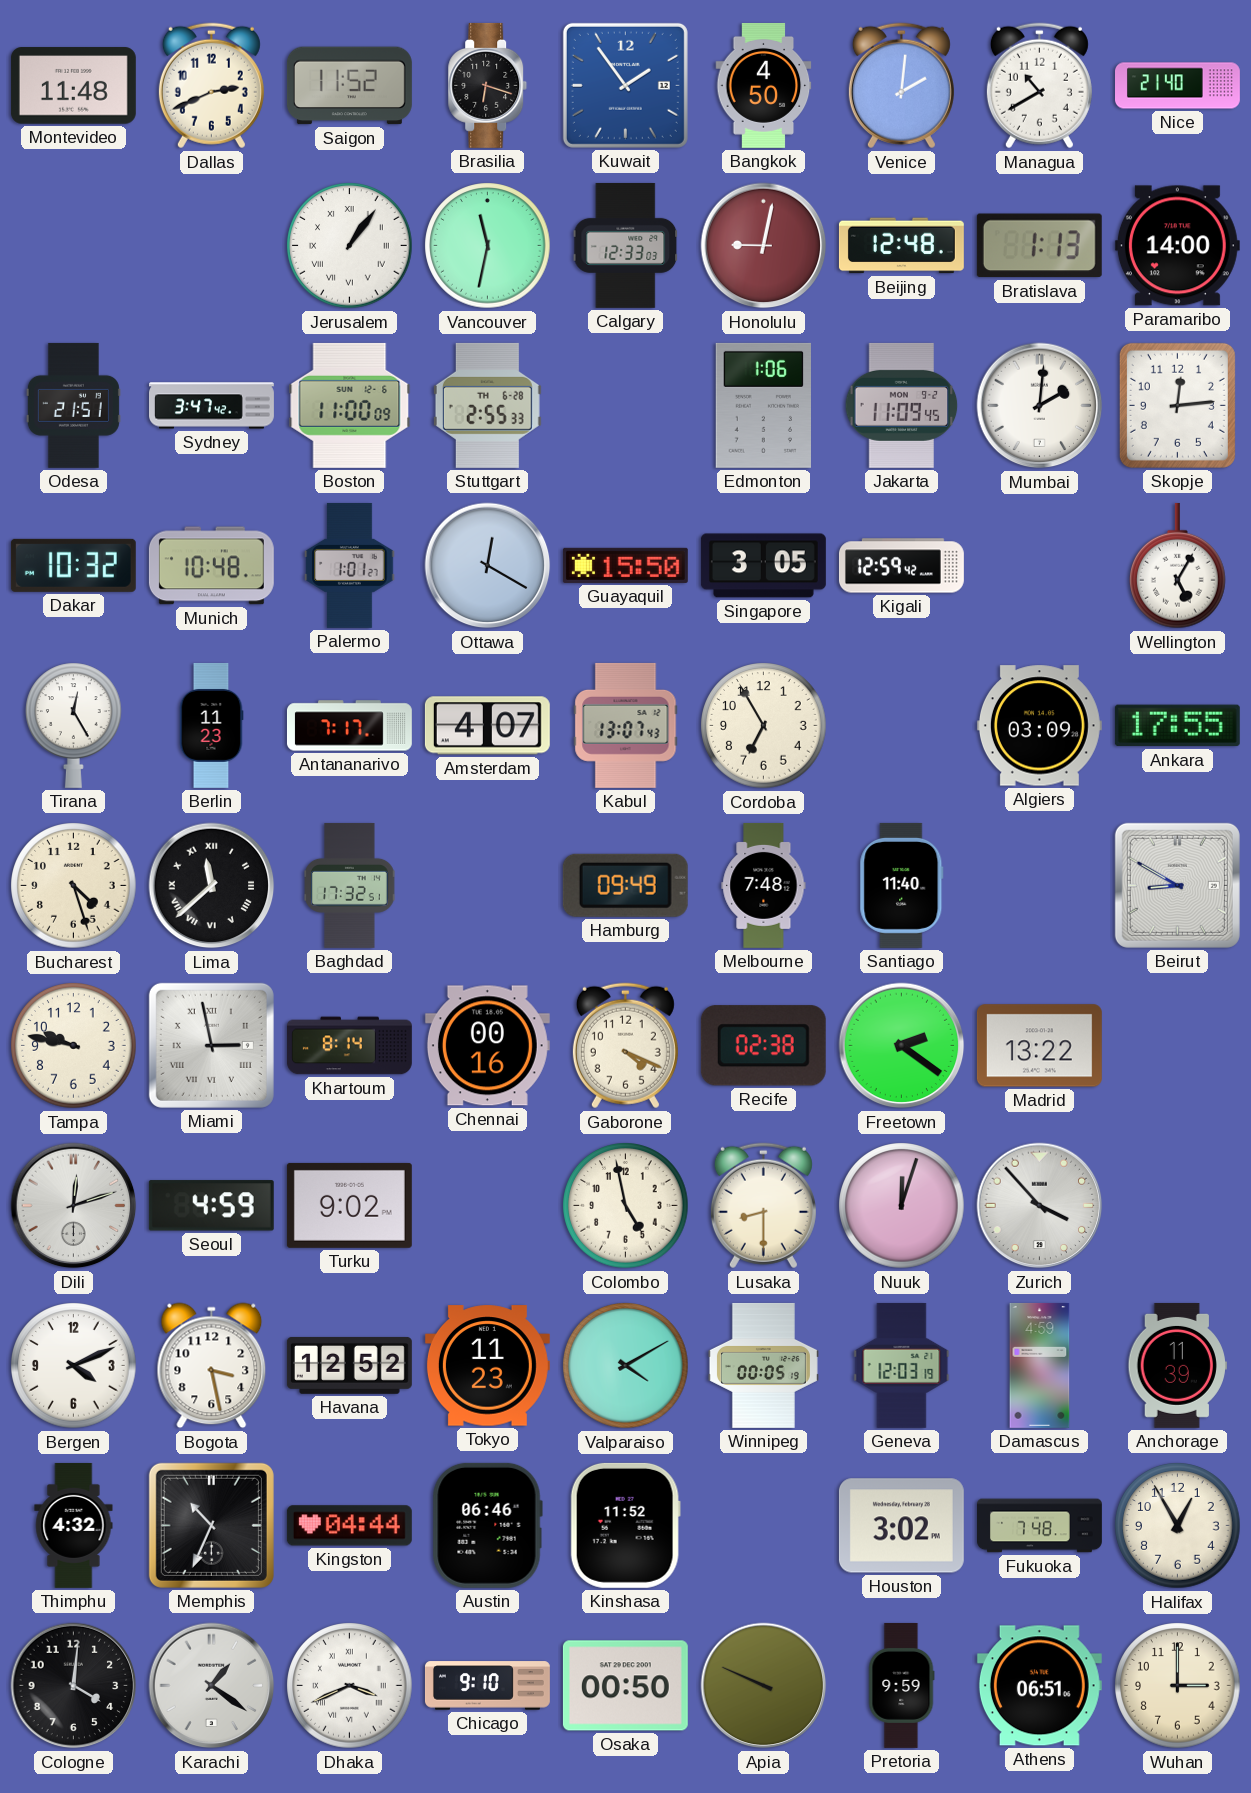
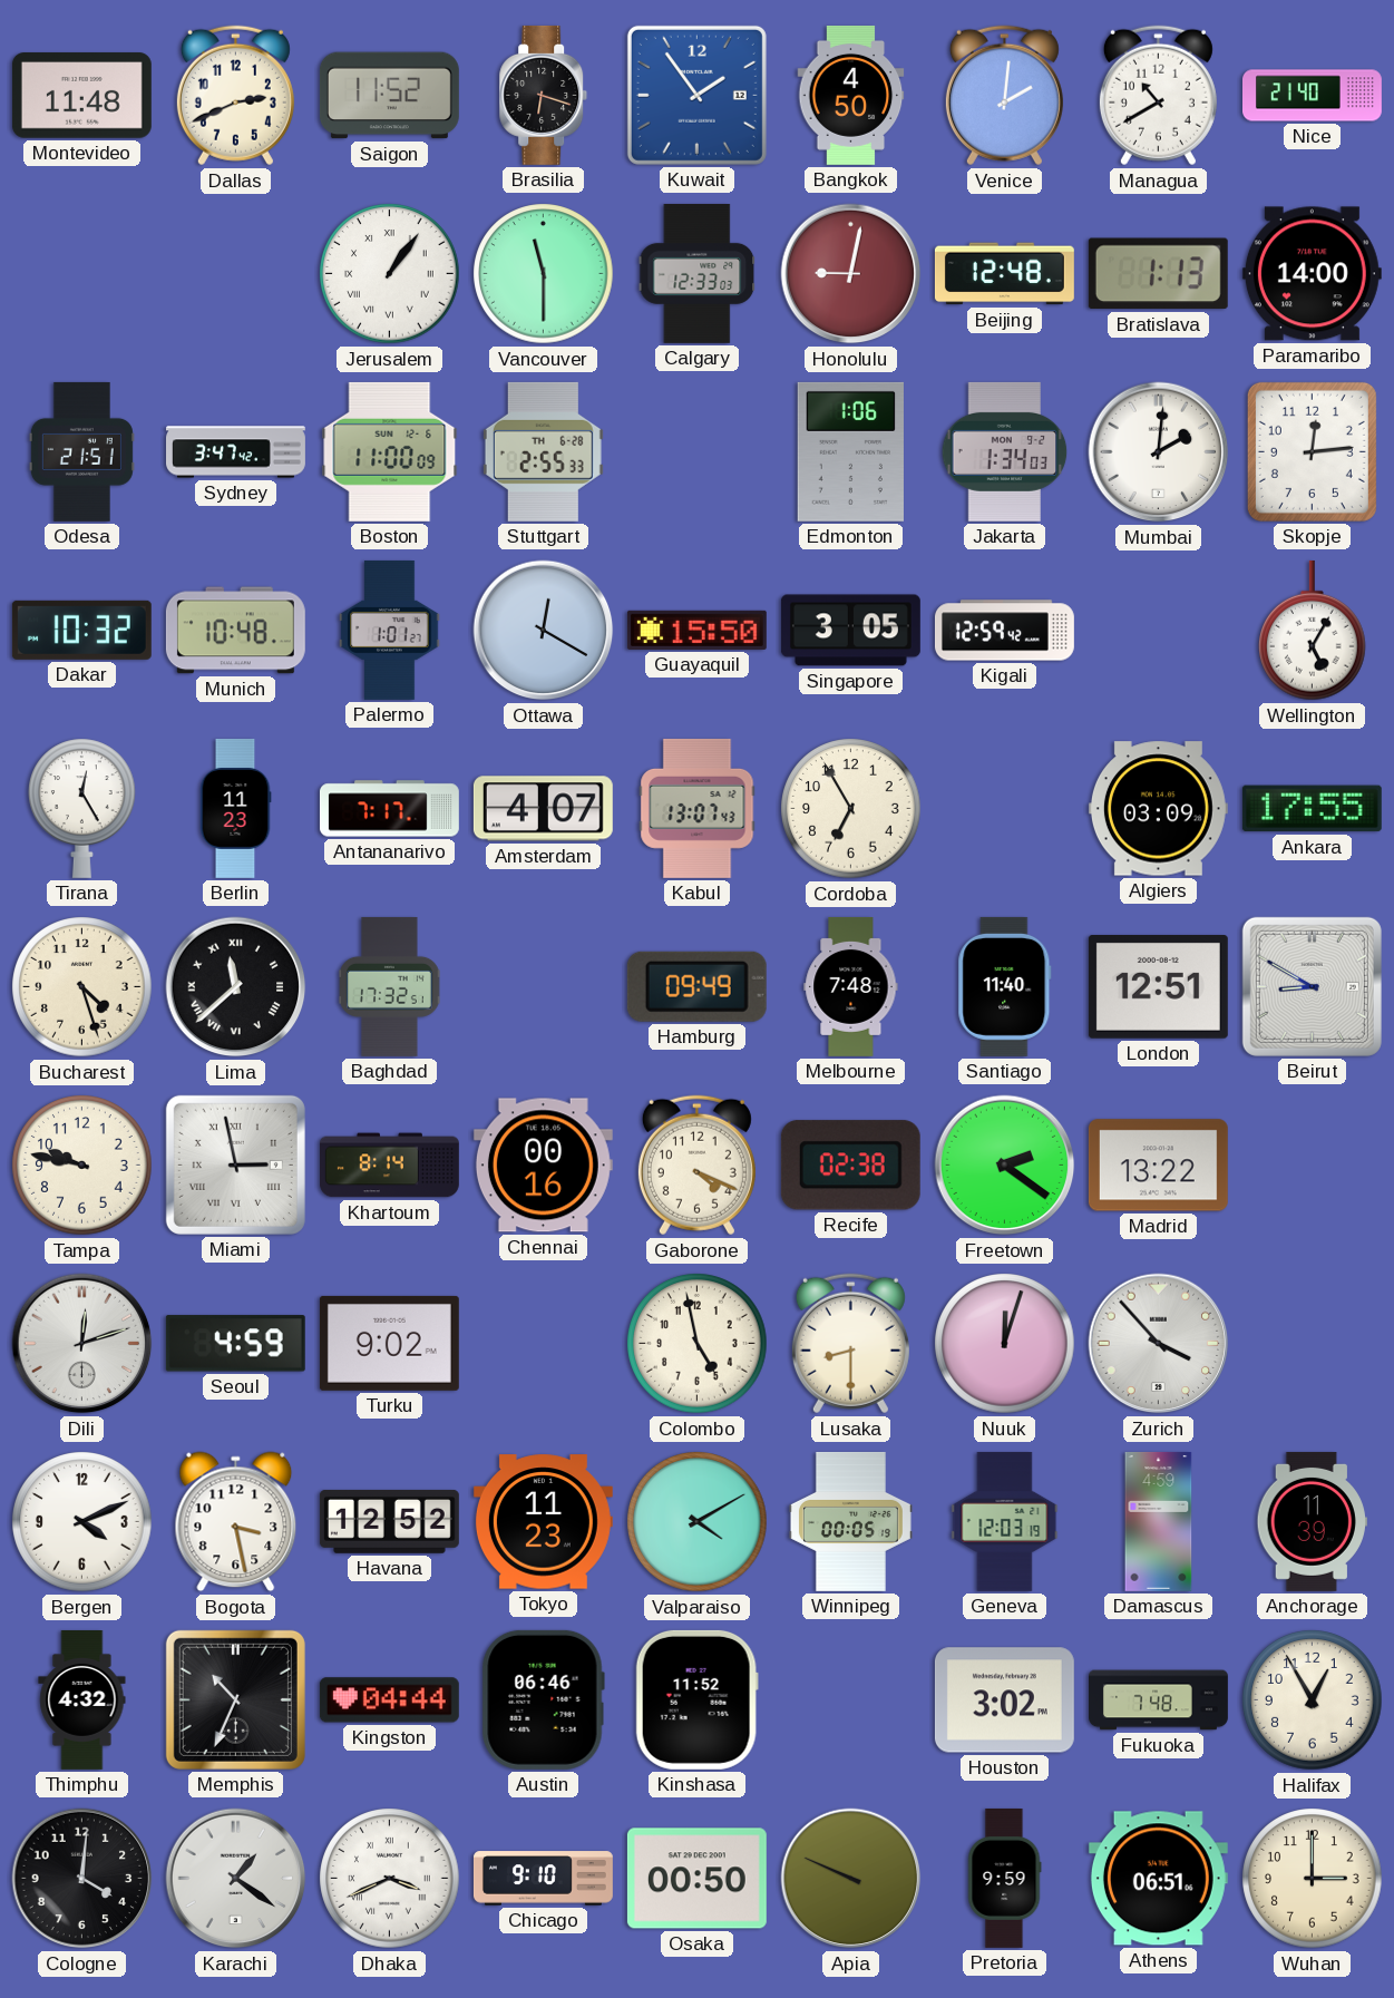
Vancouver: 11:32 -> 11:30 (544, 274)
Jakarta: 11:09 -> 1:34 (1005, 451)
London: none -> 12:51 (1158, 987)
